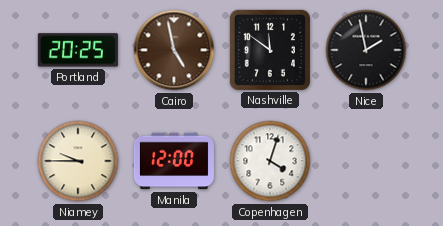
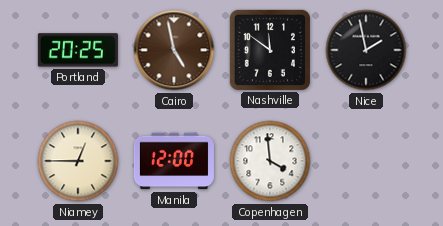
Niamey: 9:45 -> 12:45 (78, 161)
Copenhagen: 4:03 -> 3:59 (270, 161)
